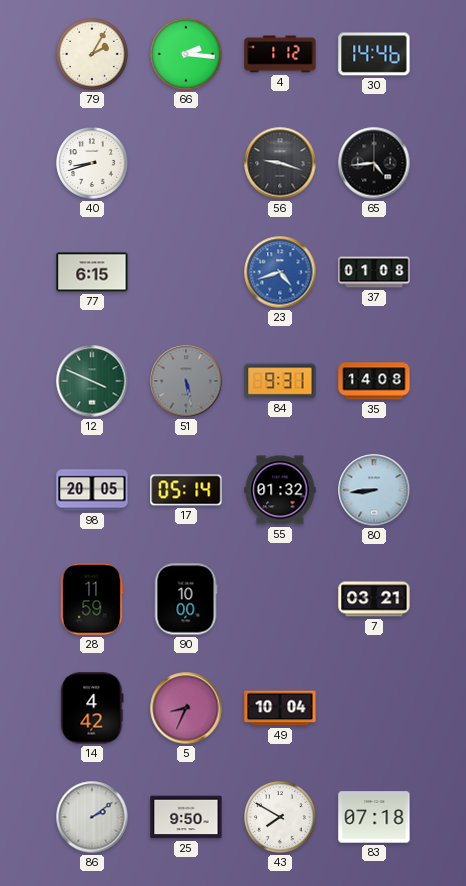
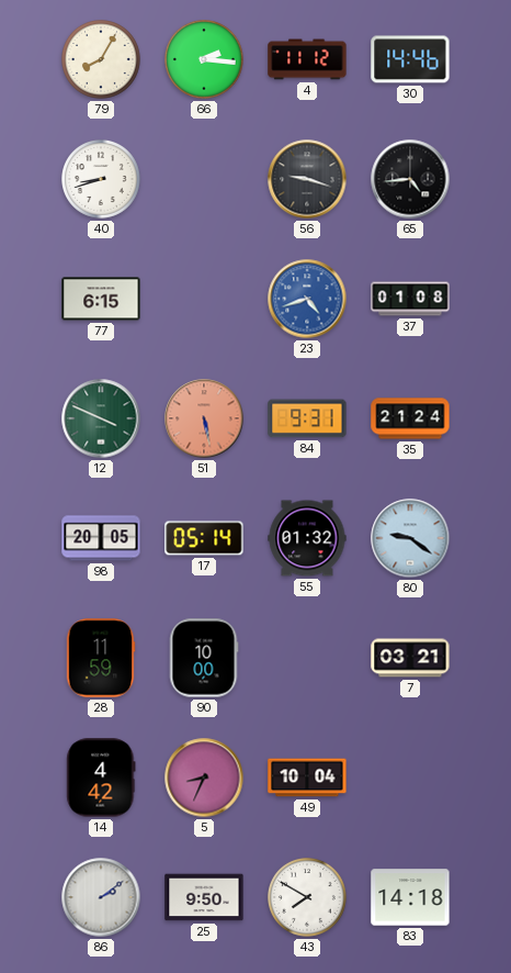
79: 2:05 -> 8:05 (102, 60)
4: 1:12 -> 11:12 (307, 59)
51 dial: grey -> salmon (204, 418)
35: 14:08 -> 21:24 (410, 418)
80: 8:44 -> 9:21 (410, 538)
83: 07:18 -> 14:18 (410, 897)
